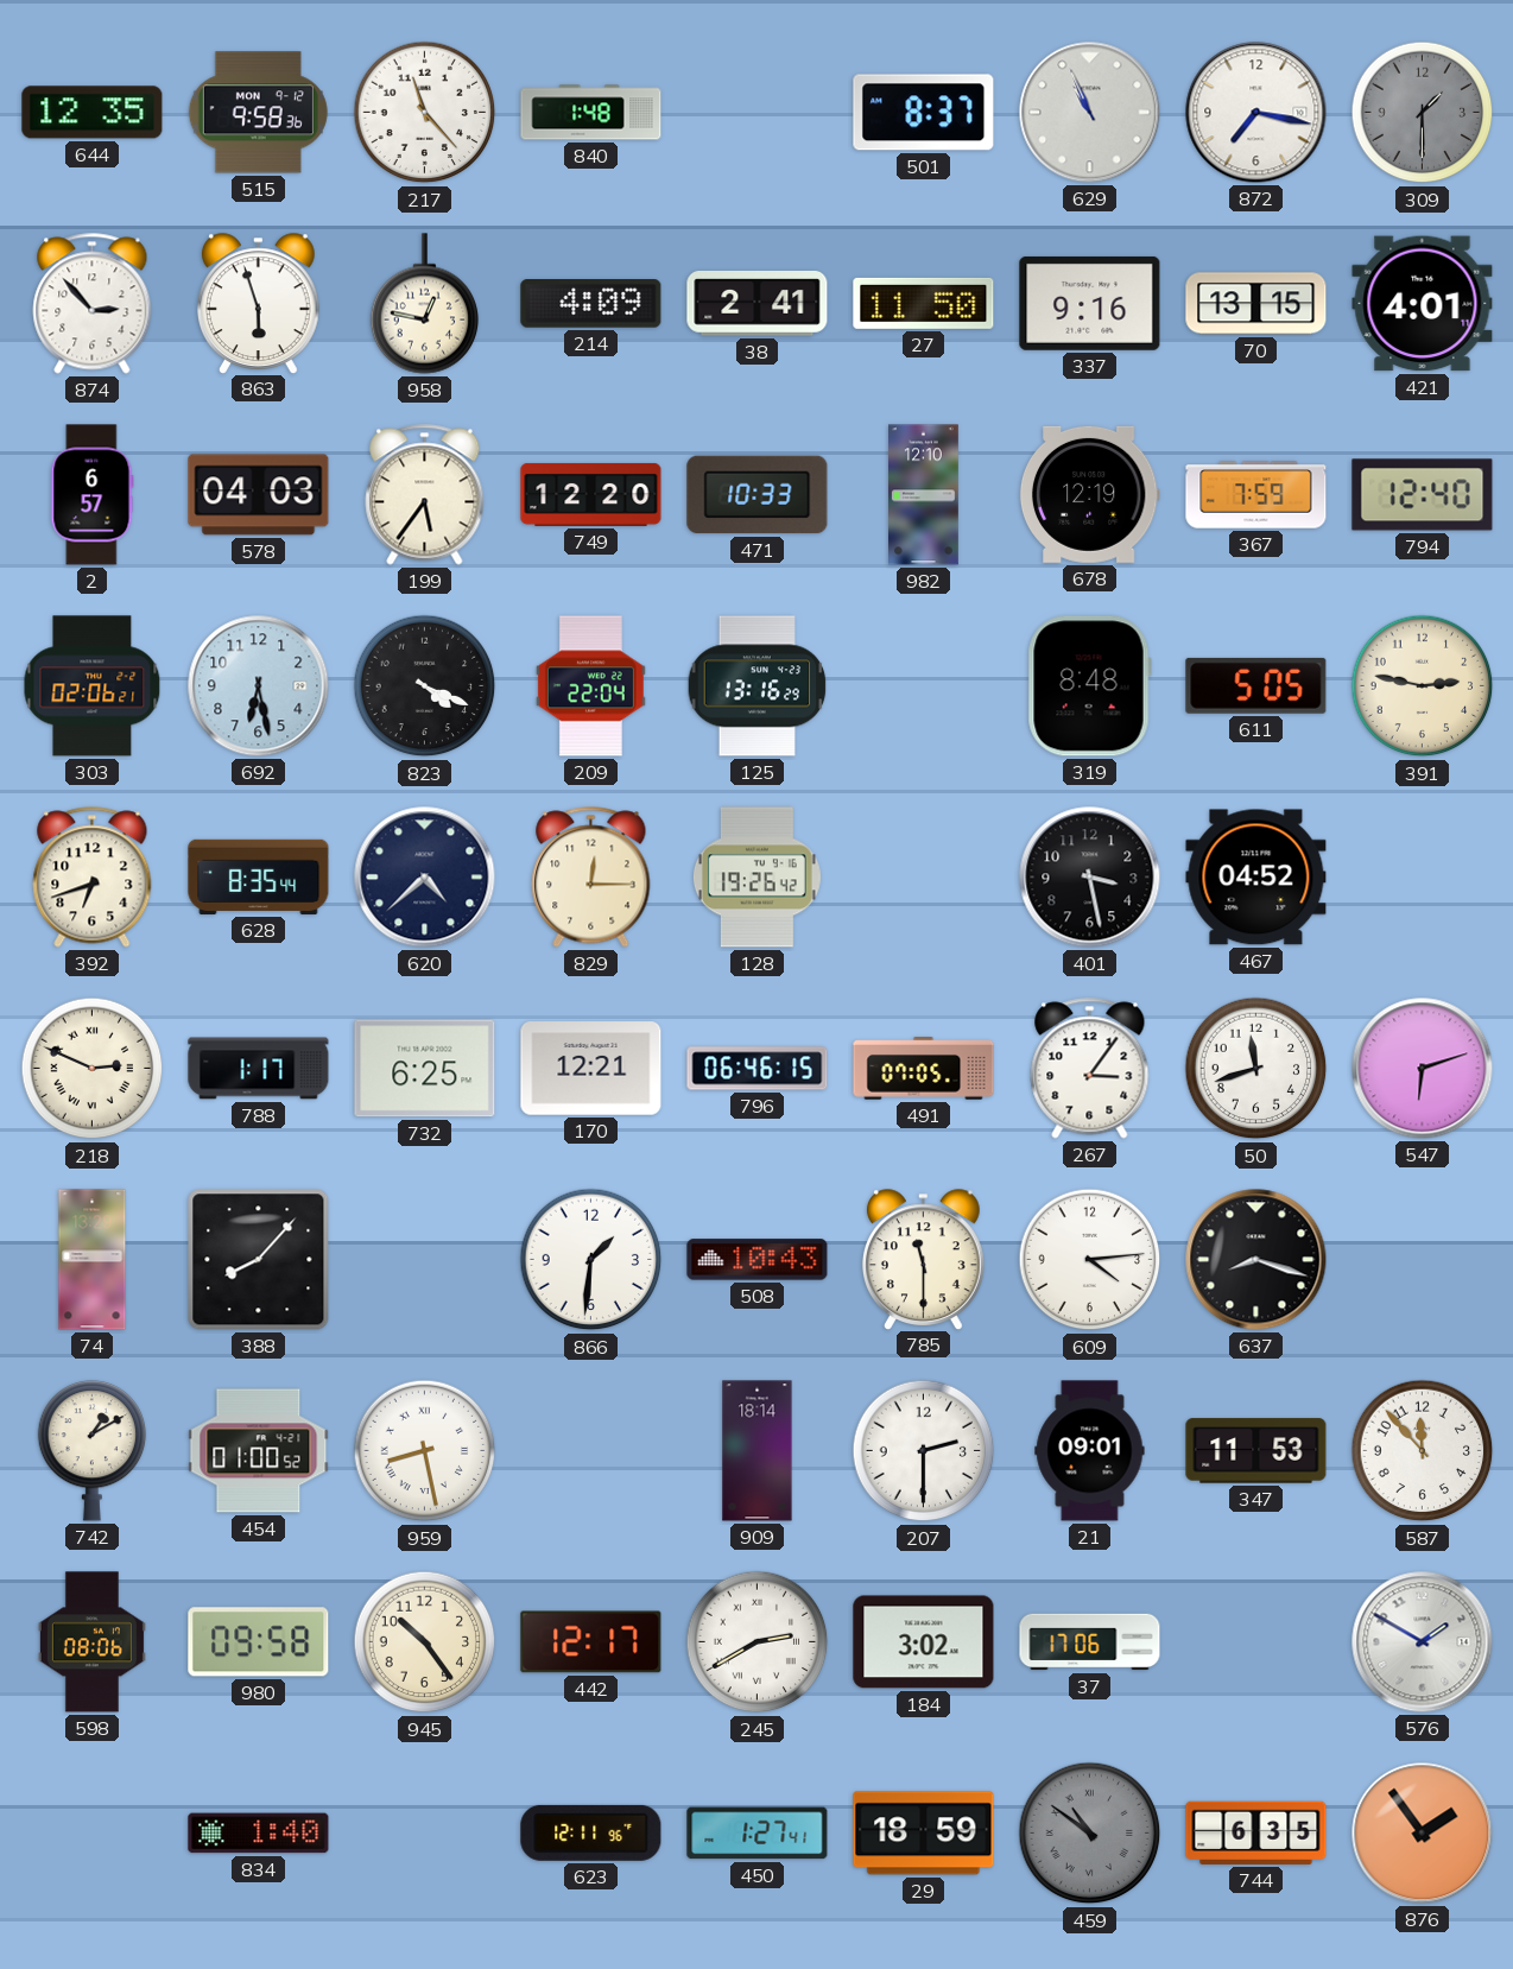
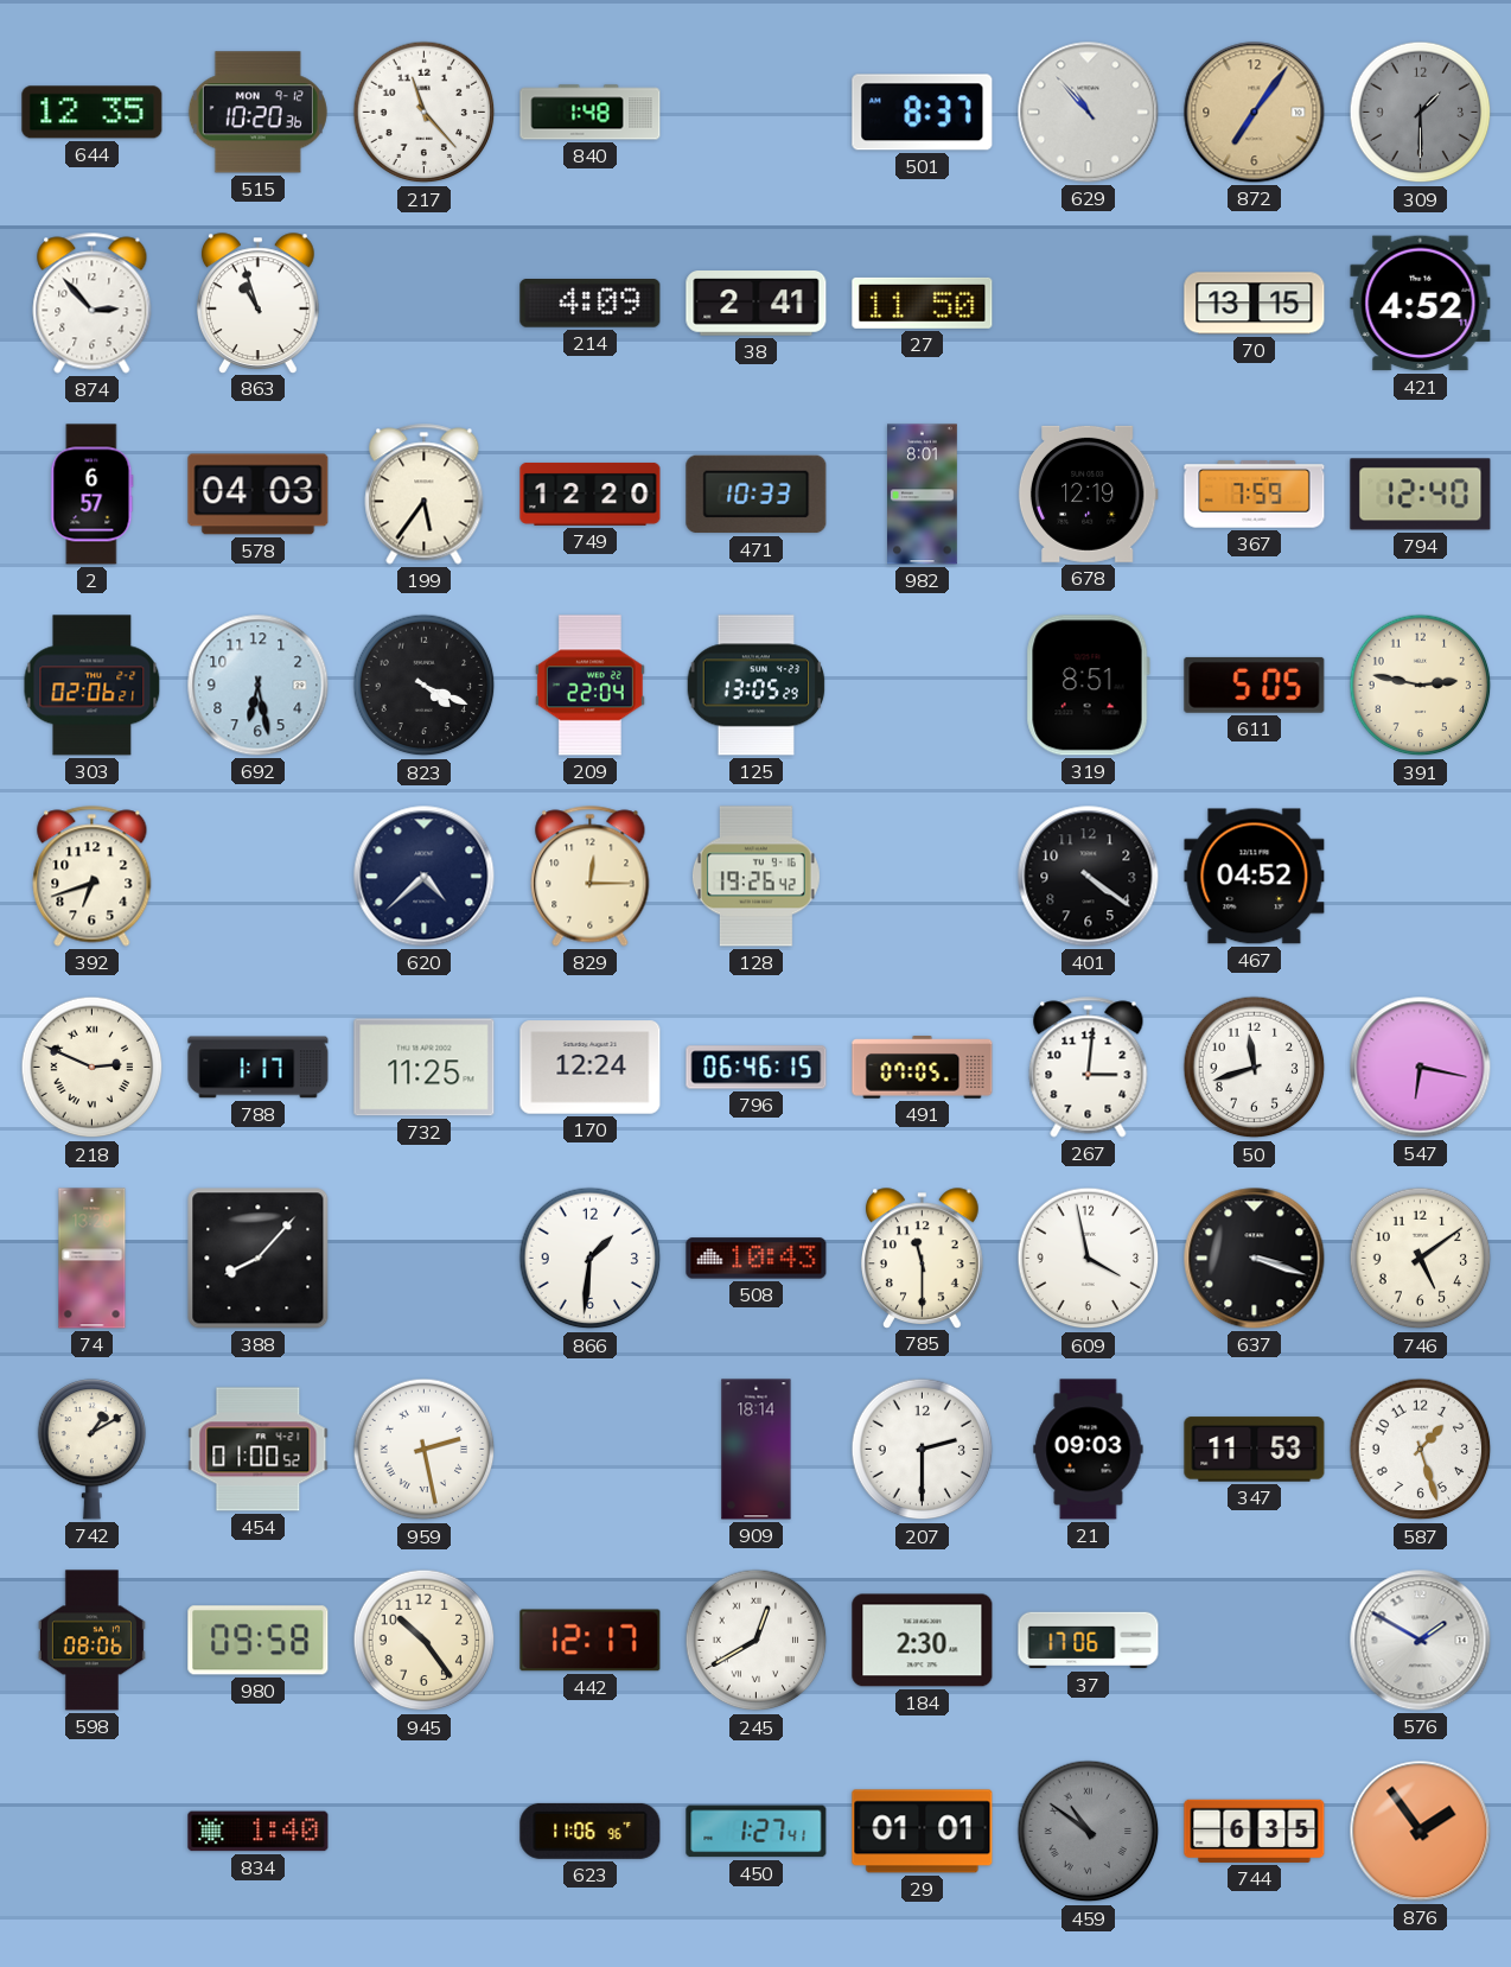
515: 9:58 -> 10:20 (257, 113)
629: 10:56 -> 10:53 (1089, 113)
872: 7:17 -> 7:06 (1255, 113)
872 dial: white -> champagne (1255, 113)
863: 5:57 -> 10:57 (259, 303)
958: 12:47 -> none (425, 304)
337: 9:16 -> none (1090, 303)
421: 4:01 -> 4:52 (1421, 304)
982: 12:10 -> 8:01 (923, 495)
125: 13:16 -> 13:05 (757, 686)
319: 8:48 -> 8:51 (1088, 686)
628: 8:35 -> none (259, 876)
401: 3:28 -> 4:21 (1089, 877)
732: 6:25 -> 11:25 (425, 1068)
170: 12:21 -> 12:24 (591, 1068)
267: 3:06 -> 3:01 (1089, 1068)
547: 6:12 -> 6:17 (1421, 1068)
609: 4:14 -> 3:58 (1089, 1259)
637: 8:18 -> 3:18 (1255, 1259)
746: none -> 5:09 (1421, 1259)
959: 8:28 -> 2:28 (425, 1450)
21: 09:01 -> 09:03 (1089, 1450)
587: 11:53 -> 1:27 (1421, 1450)
245: 2:40 -> 12:40 (757, 1641)
184: 3:02 -> 2:30 (923, 1641)
623: 12:11 -> 11:06 (591, 1831)
29: 18:59 -> 01:01 (923, 1832)
